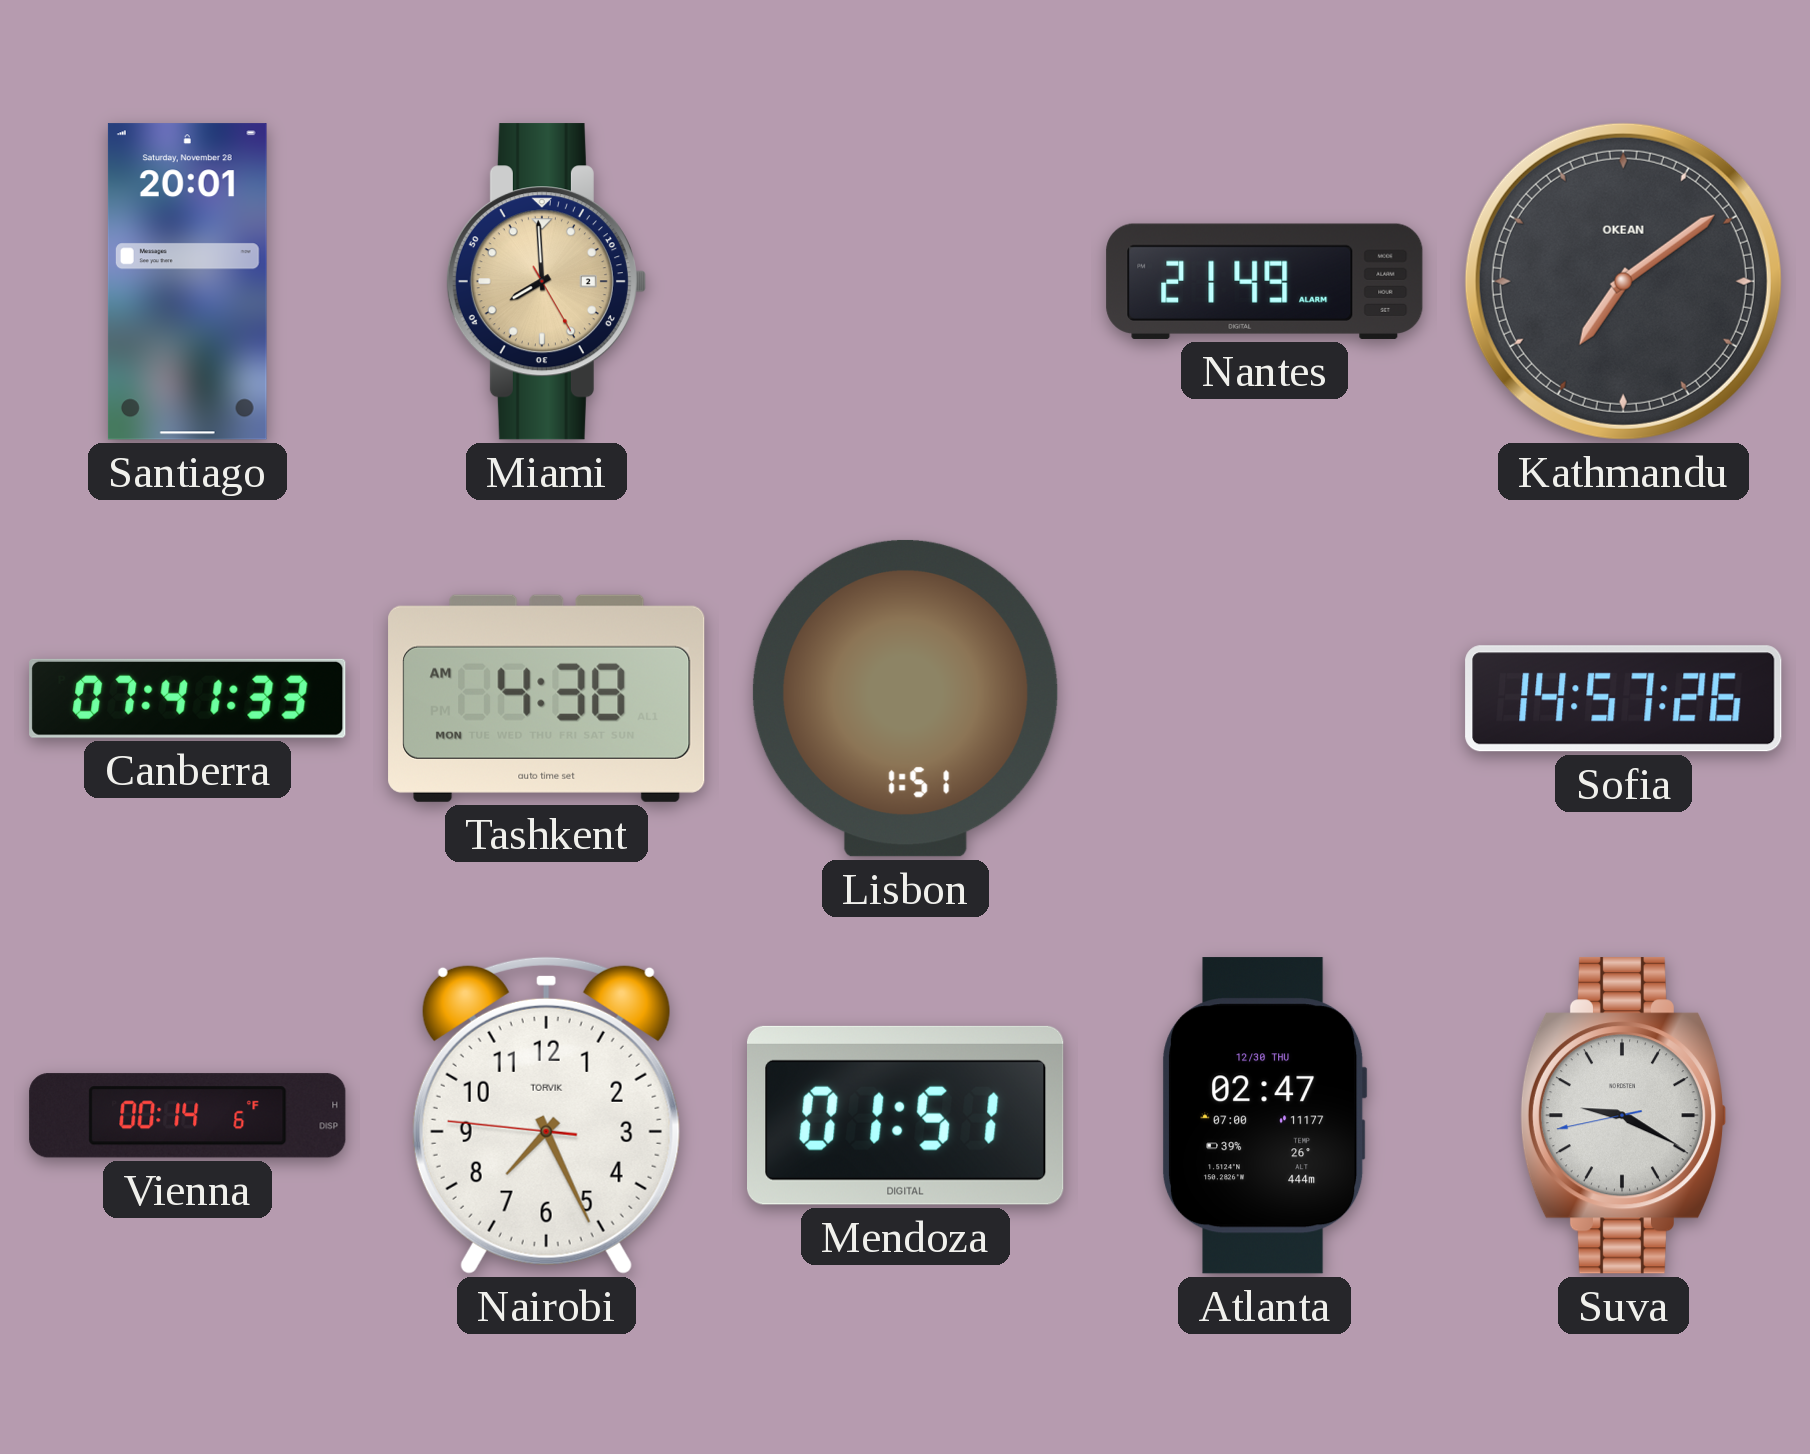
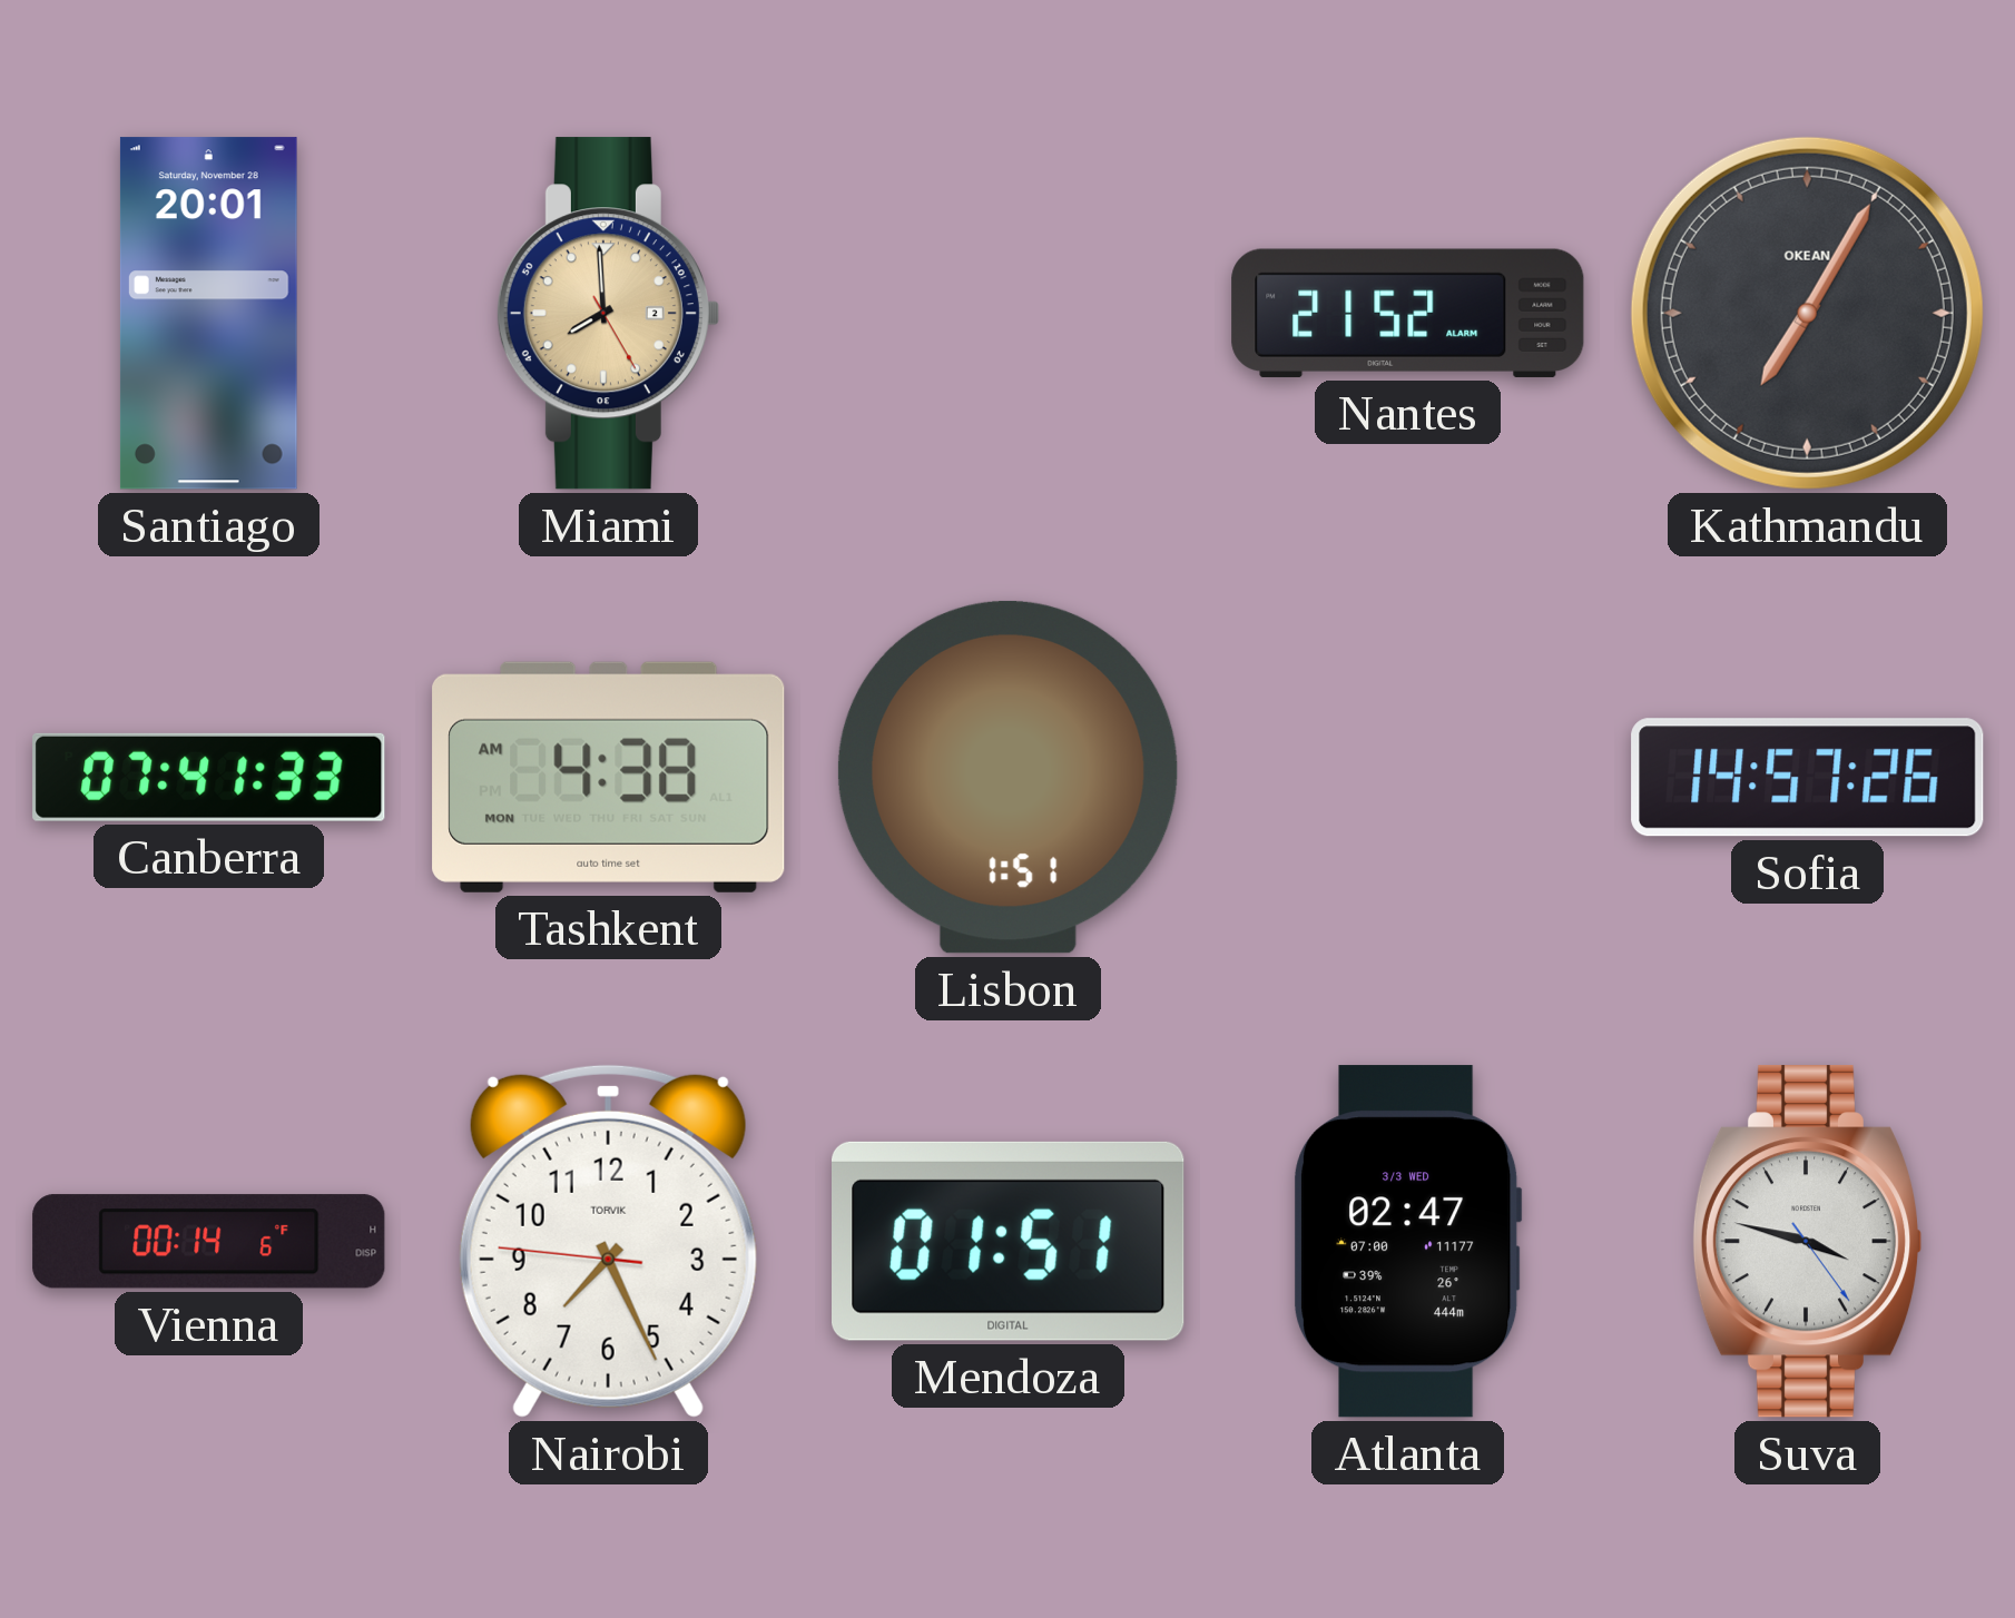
Nantes: 21:49 -> 21:52 (1408, 313)
Kathmandu: 7:09 -> 7:05 (1807, 313)
Atlanta date: 12/30 THU -> 3/3 WED (1408, 1242)
Suva: 9:19 -> 3:47 (1807, 1242)
